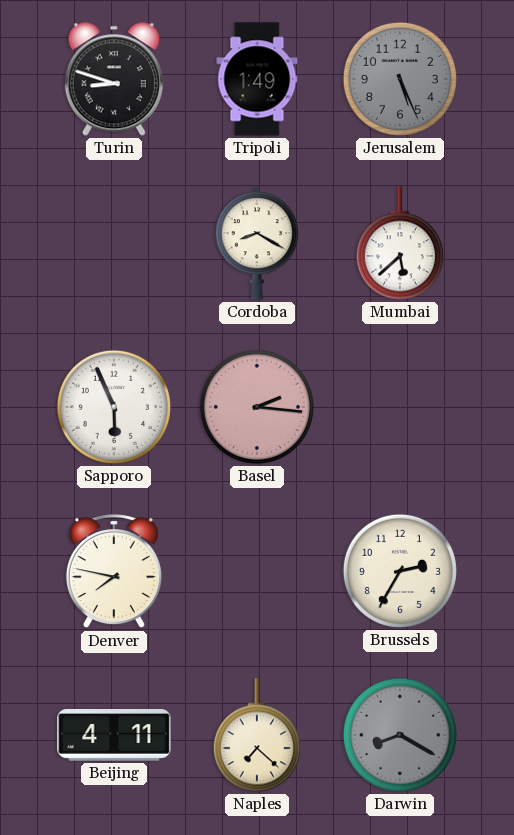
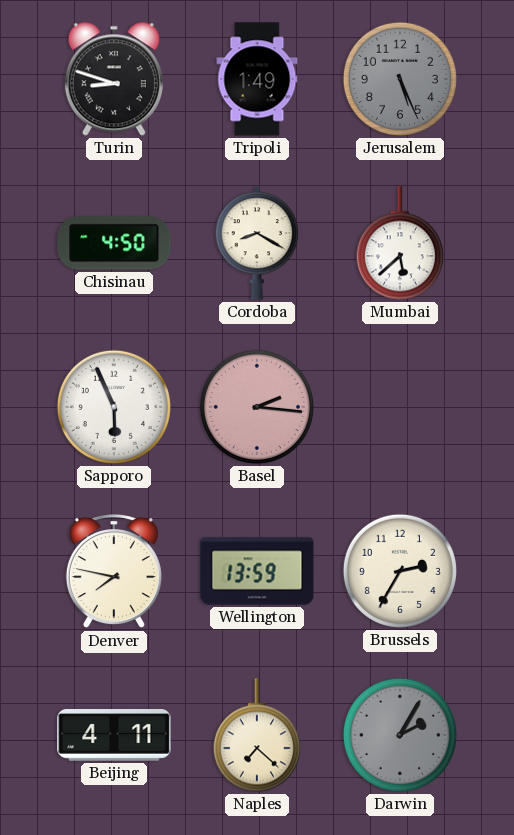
Chisinau: none -> 4:50 (114, 243)
Wellington: none -> 13:59 (257, 571)
Darwin: 8:20 -> 2:05 (400, 735)
